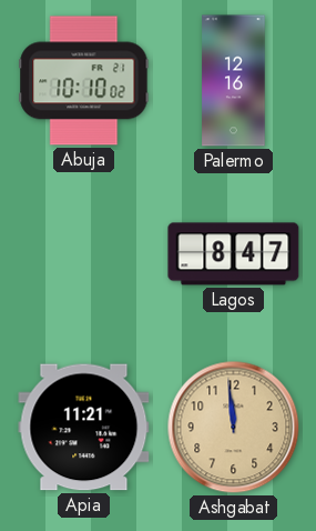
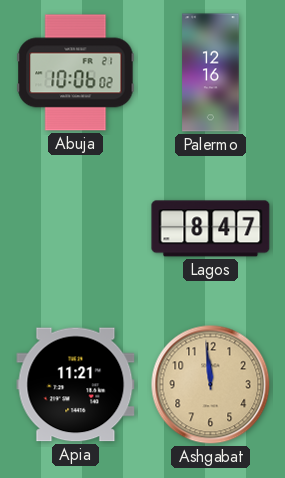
Abuja: 10:10 -> 10:06 (76, 73)
